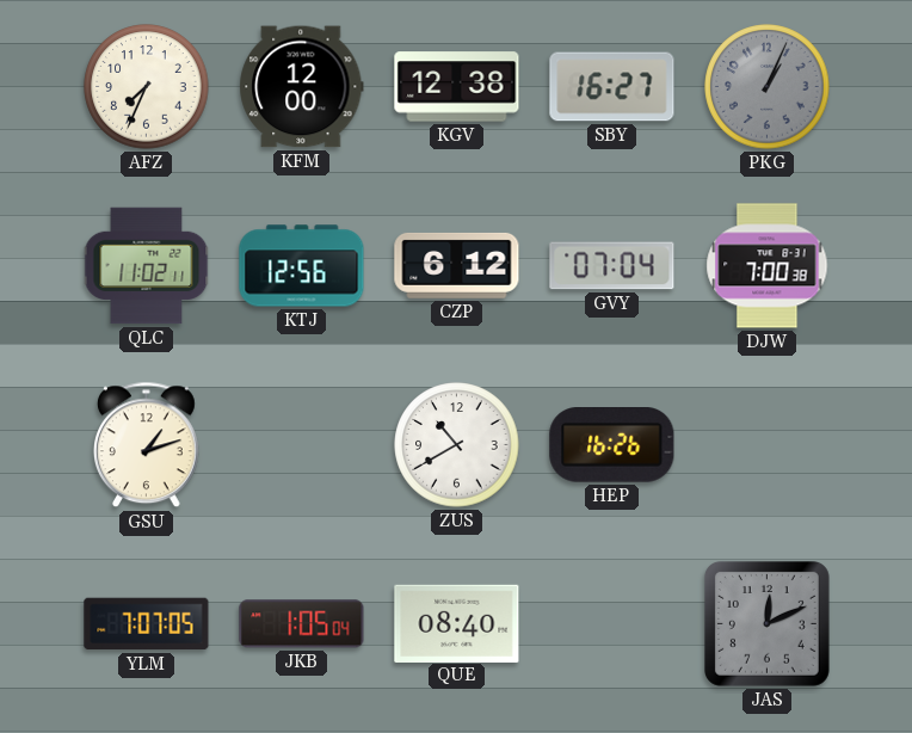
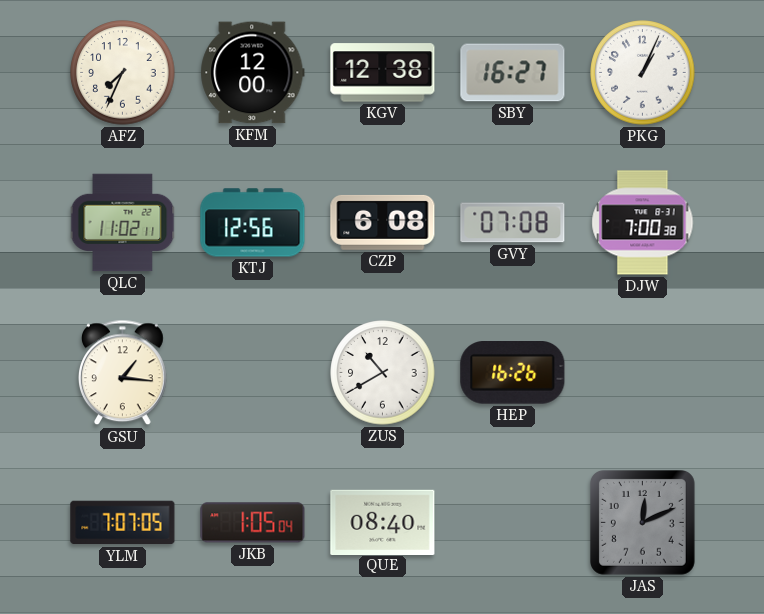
PKG dial: grey -> white (643, 73)
CZP: 6:12 -> 6:08 (383, 222)
GVY: 07:04 -> 07:08 (513, 223)
GSU: 1:12 -> 1:16 (123, 373)
